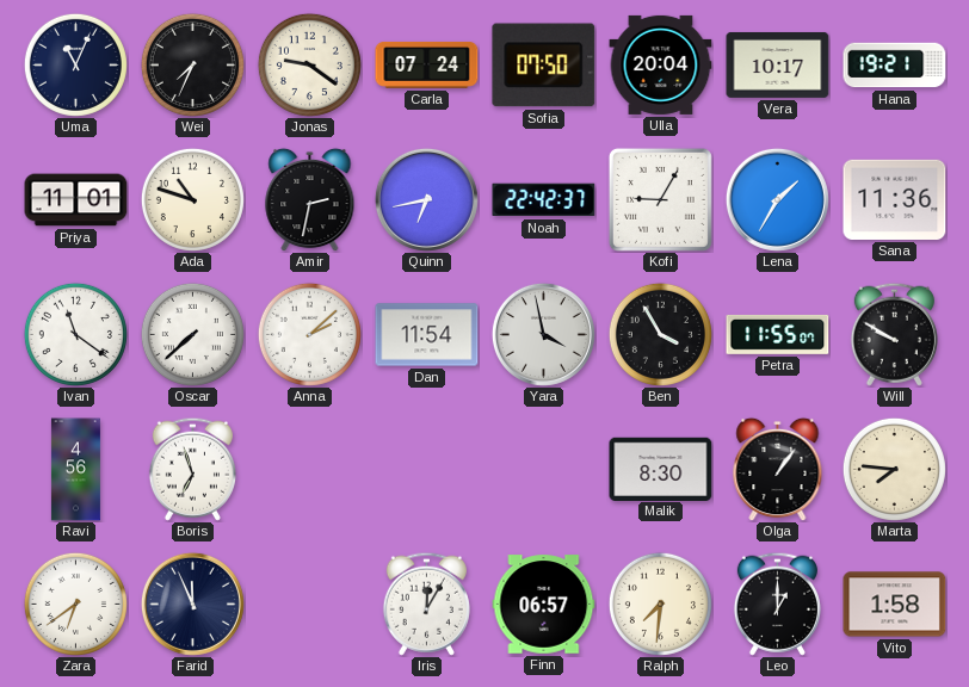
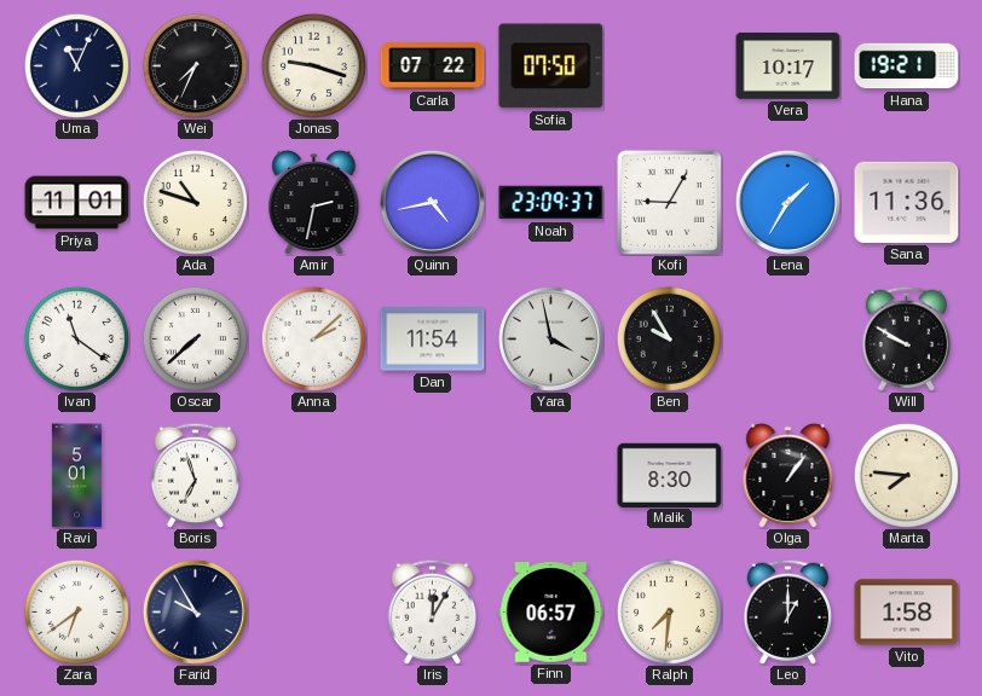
Jonas: 9:21 -> 9:18 (313, 65)
Carla: 07:24 -> 07:22 (433, 66)
Ulla: 20:04 -> none (661, 64)
Quinn: 6:43 -> 4:43 (432, 202)
Noah: 22:42 -> 23:09 (551, 203)
Ben: 3:55 -> 9:55 (669, 338)
Petra: 11:55 -> none (778, 334)
Ravi: 4:56 -> 5:01 (76, 476)
Farid: 11:56 -> 9:55 (195, 611)
